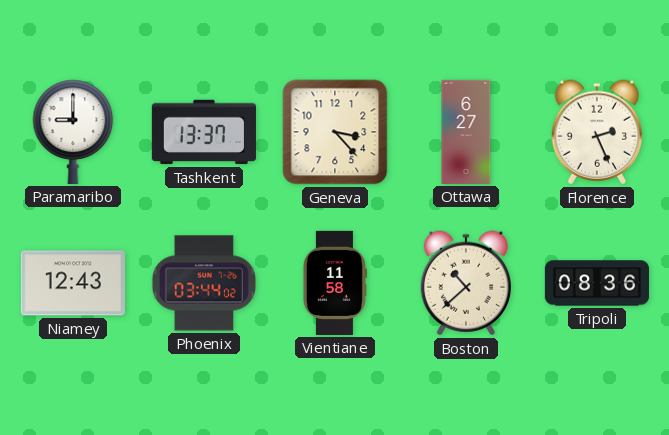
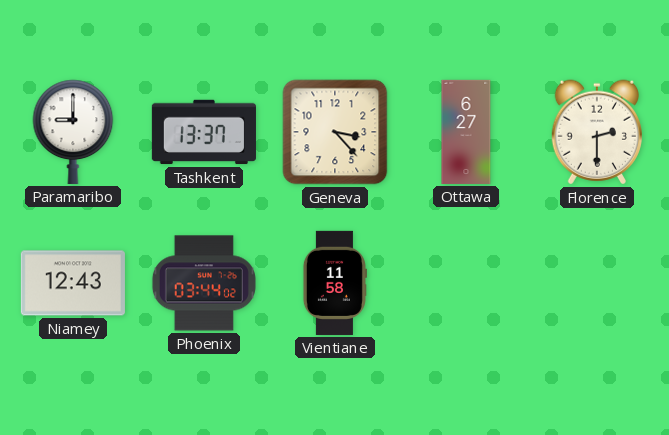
Florence: 2:26 -> 2:30 (597, 132)
Boston: 10:38 -> none (466, 283)
Tripoli: 08:36 -> none (597, 283)
